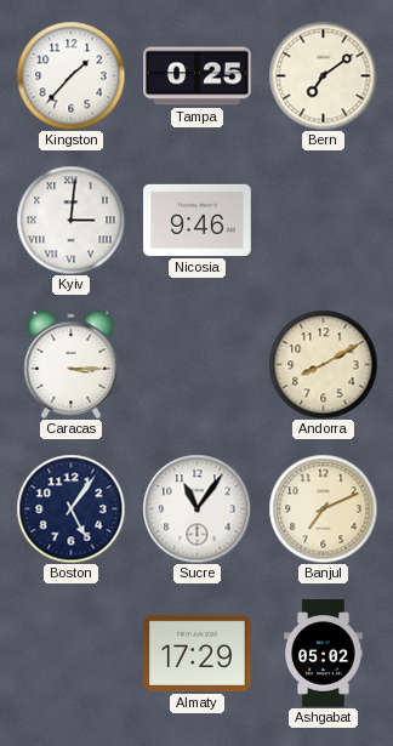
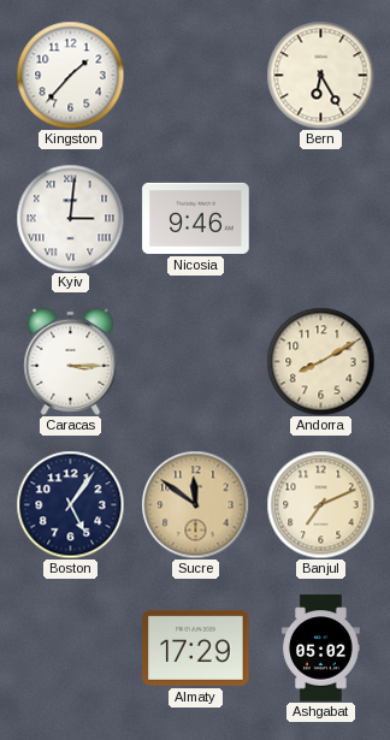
Tampa: 0:25 -> none (198, 76)
Bern: 7:09 -> 6:25 (320, 75)
Sucre: 11:06 -> 11:51 (195, 504)
Sucre dial: white -> champagne (195, 504)
